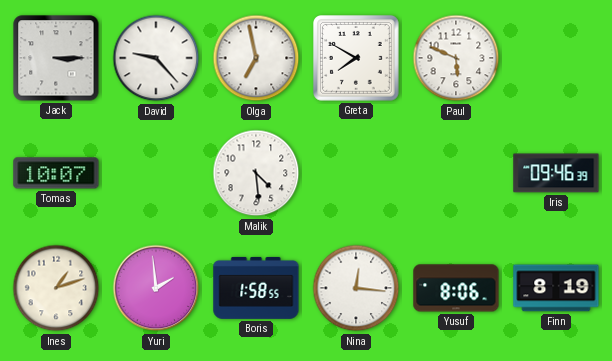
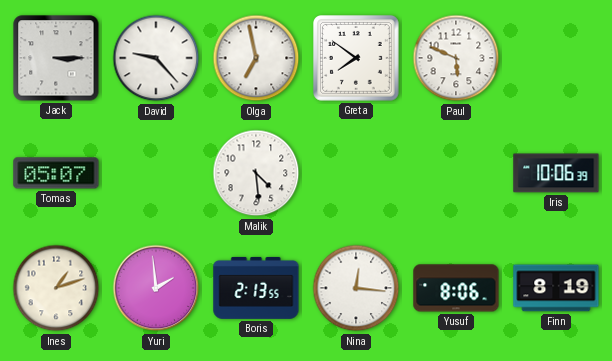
Greta: 7:50 -> 7:51 (357, 59)
Tomas: 10:07 -> 05:07 (56, 173)
Iris: 09:46 -> 10:06 (556, 173)
Boris: 1:58 -> 2:13 (256, 288)
